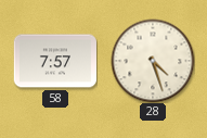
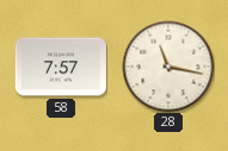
28: 4:27 -> 11:17 (168, 67)
